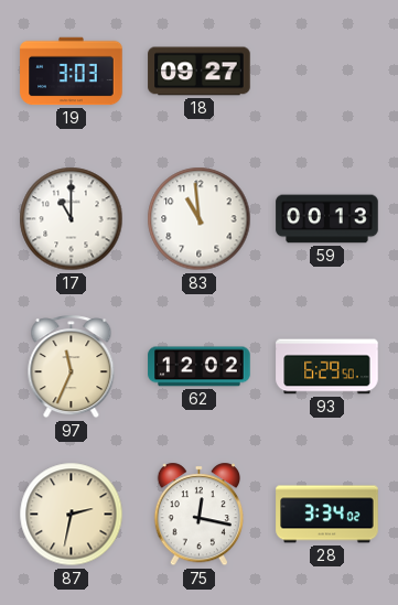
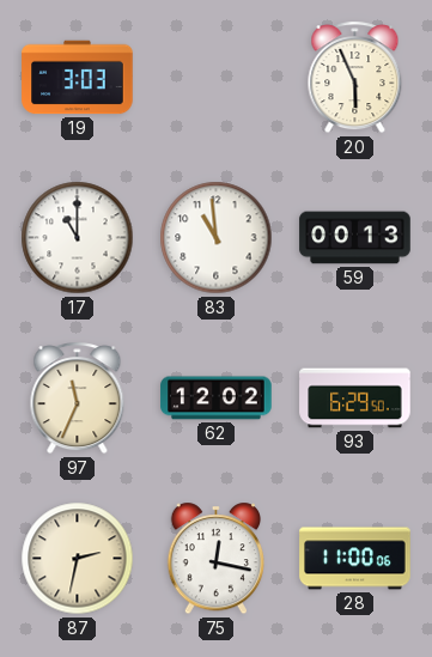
18: 09:27 -> none (200, 72)
20: none -> 5:56 (355, 78)
28: 3:34 -> 11:00 (355, 559)
